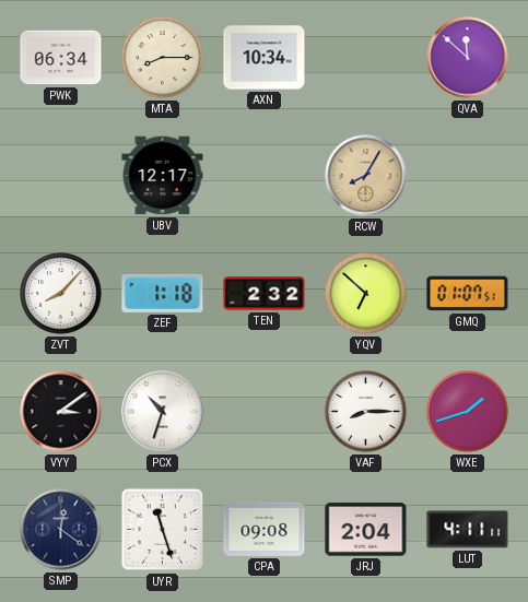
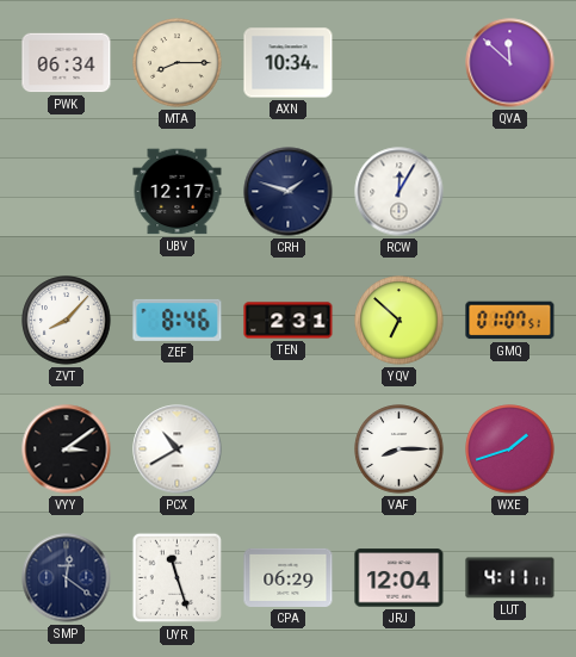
CRH: none -> 1:48 (289, 192)
RCW: 8:05 -> 12:05 (400, 192)
RCW dial: champagne -> white (400, 192)
ZEF: 1:18 -> 8:46 (178, 320)
TEN: 2:32 -> 2:31 (289, 321)
PCX: 10:33 -> 10:40 (178, 450)
CPA: 09:08 -> 06:29 (289, 577)
JRJ: 2:04 -> 12:04 (400, 578)
